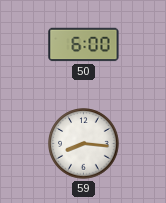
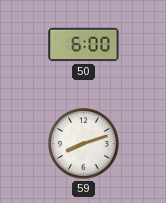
59: 8:16 -> 8:12 (84, 144)
